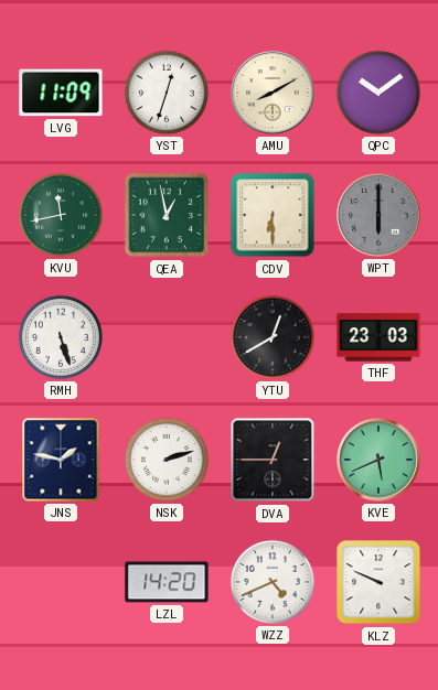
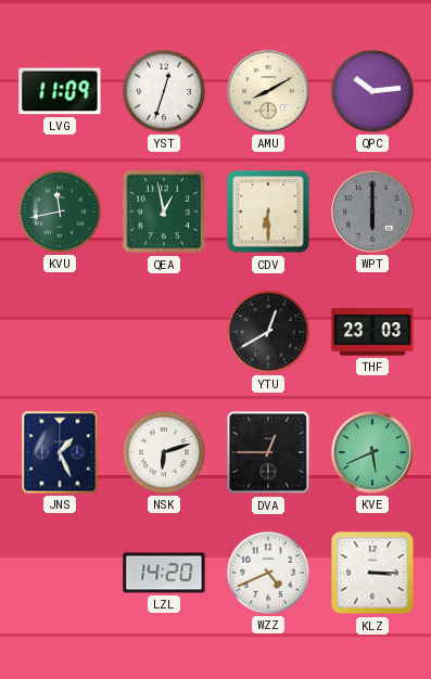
QPC: 10:09 -> 10:14 (372, 91)
RMH: 5:27 -> none (61, 337)
JNS: 1:47 -> 1:26 (60, 452)
NSK: 2:12 -> 6:12 (164, 452)
KLZ: 9:49 -> 3:15 (372, 573)
